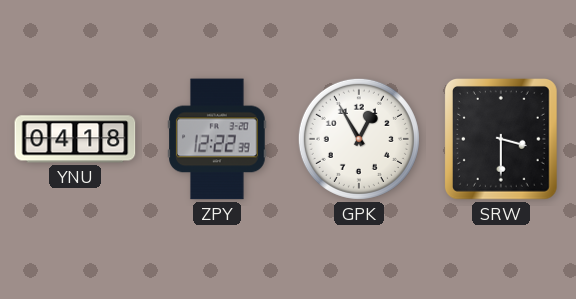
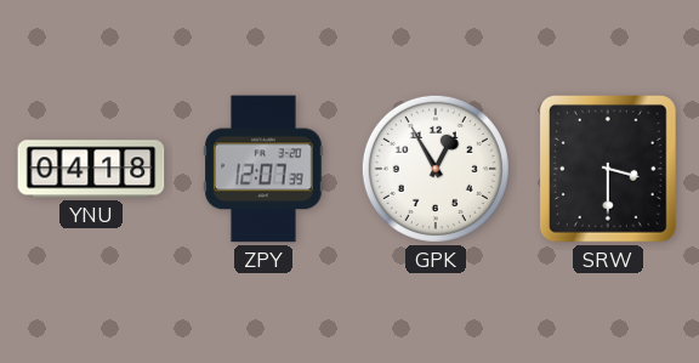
ZPY: 12:22 -> 12:07 (263, 169)
